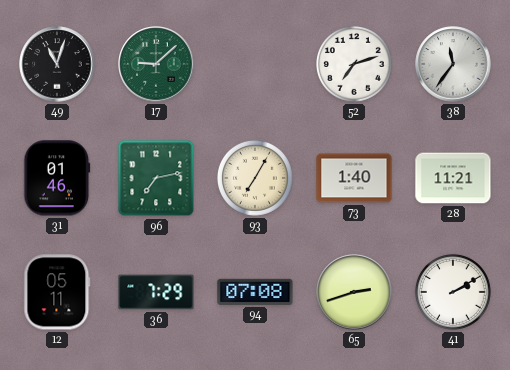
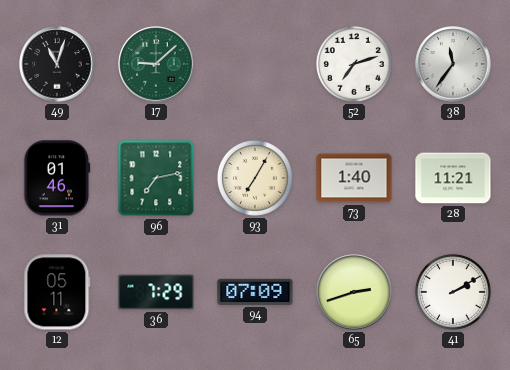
94: 07:08 -> 07:09 (255, 292)
